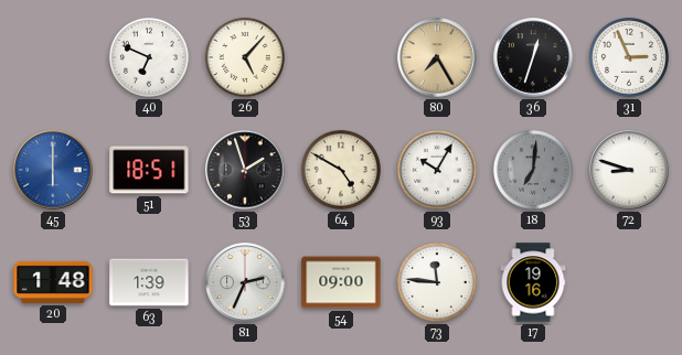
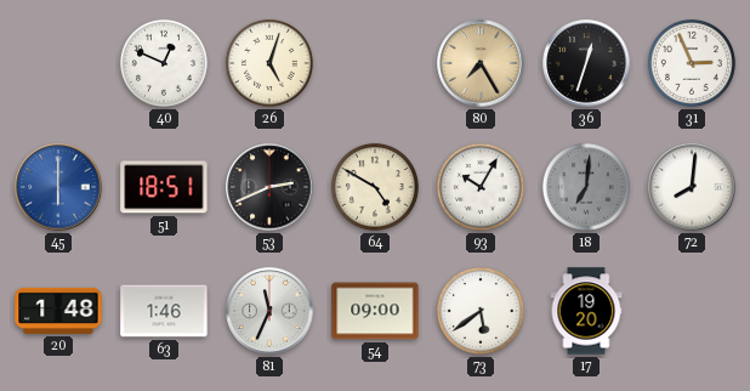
40: 6:49 -> 12:49 (164, 63)
26: 5:07 -> 5:03 (269, 63)
53: 1:57 -> 2:41 (269, 187)
72: 8:48 -> 8:01 (692, 187)
63: 1:39 -> 1:46 (164, 311)
81: 2:34 -> 11:34 (269, 311)
73: 11:46 -> 5:39 (481, 311)
17: 19:16 -> 19:20 (586, 311)
